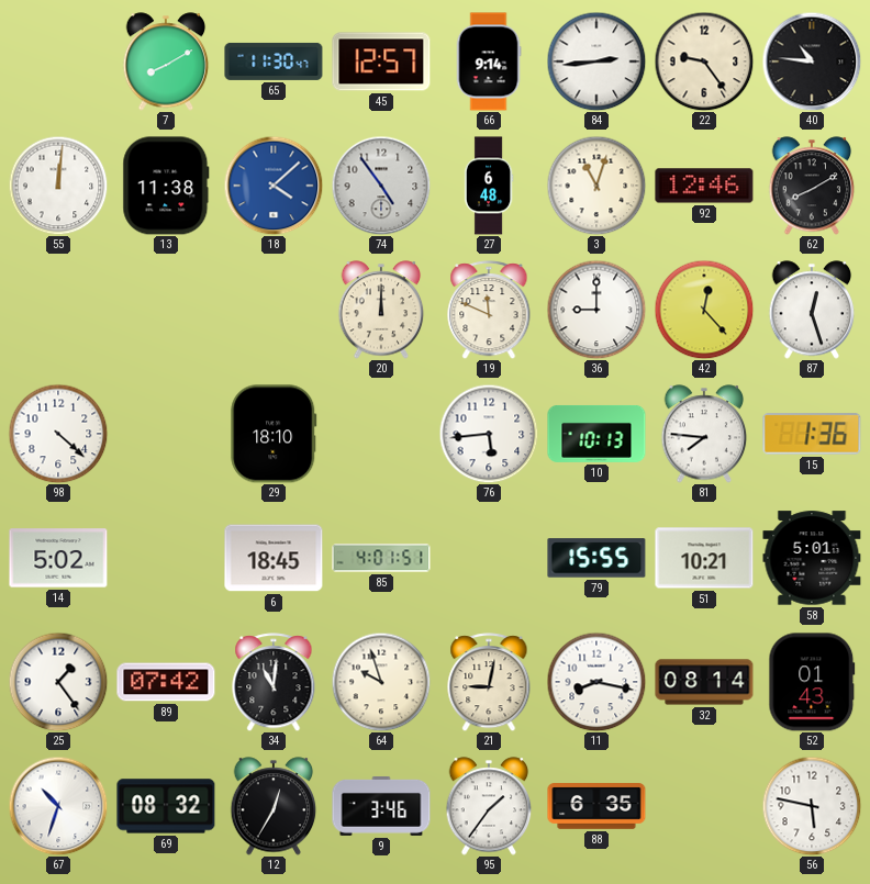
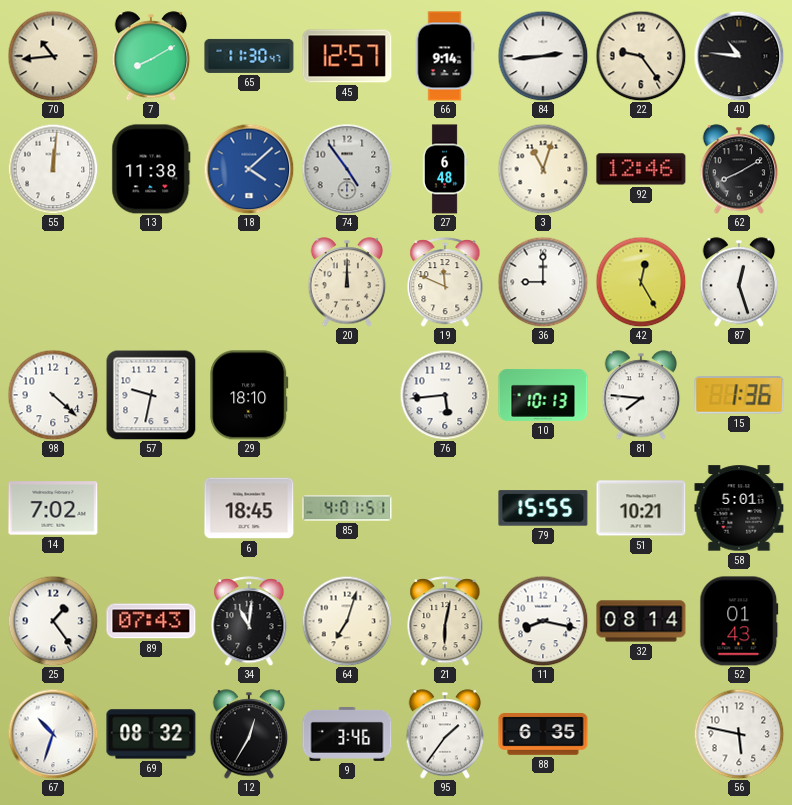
70: none -> 10:44 (53, 56)
42: 12:23 -> 12:25 (641, 282)
57: none -> 9:32 (151, 395)
14: 5:02 -> 7:02 (53, 508)
89: 07:42 -> 07:43 (151, 621)
64: 9:57 -> 7:03 (347, 621)
21: 9:02 -> 6:02 (445, 621)
